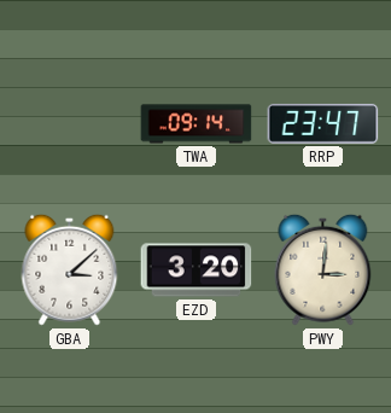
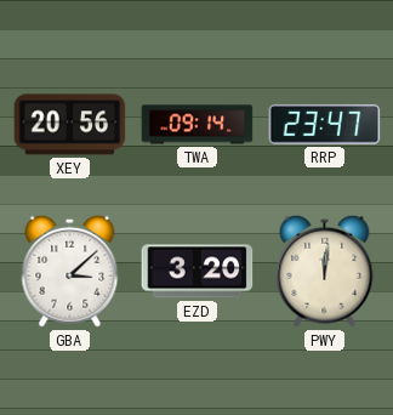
XEY: none -> 20:56 (70, 125)
PWY: 3:01 -> 12:01 (325, 271)
